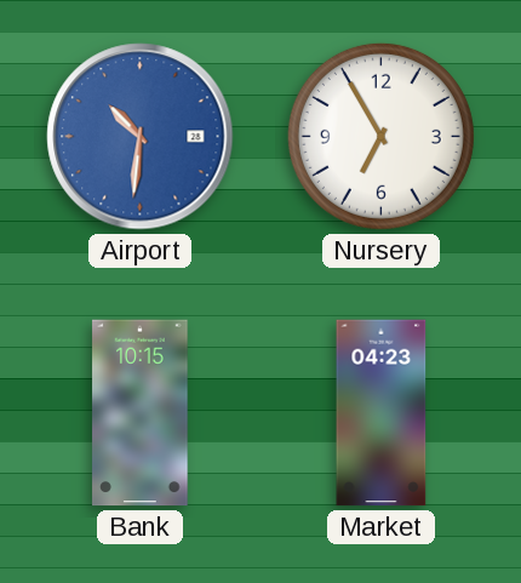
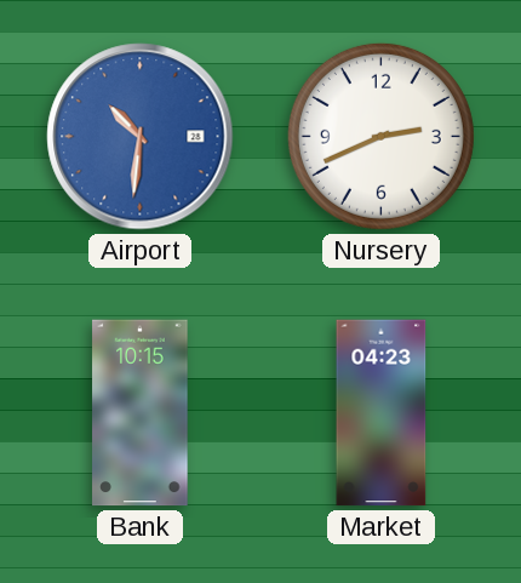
Nursery: 6:55 -> 2:41 (380, 136)
